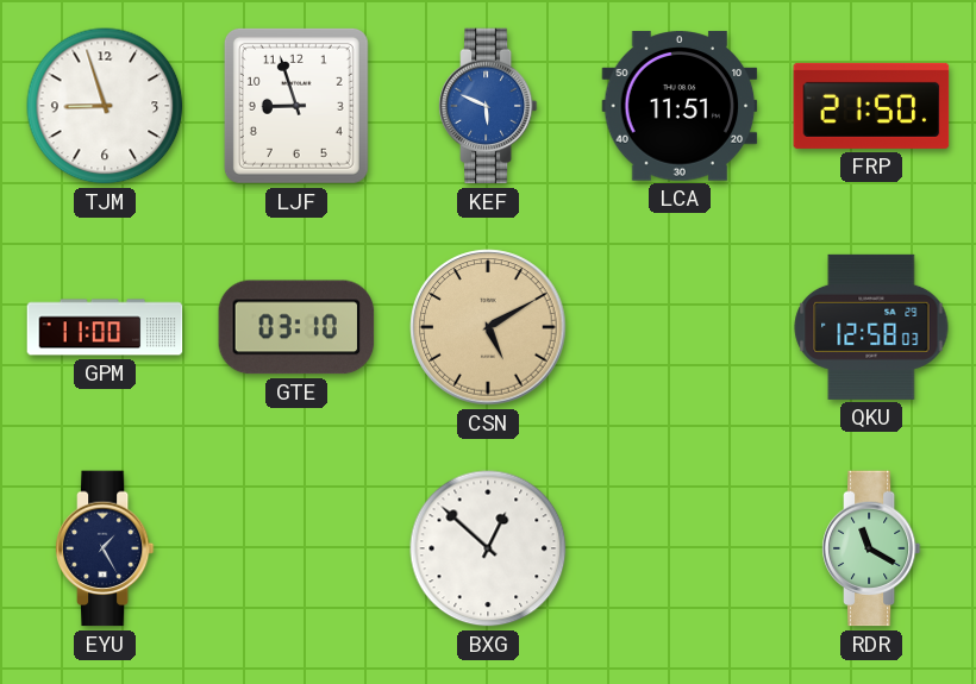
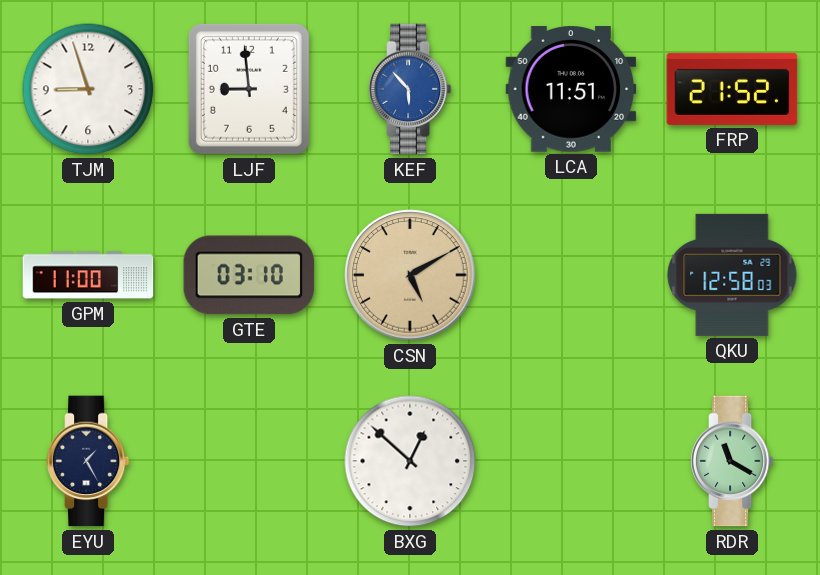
LJF: 8:57 -> 8:59 (249, 89)
KEF: 5:49 -> 5:53 (410, 89)
FRP: 21:50 -> 21:52 (732, 89)
